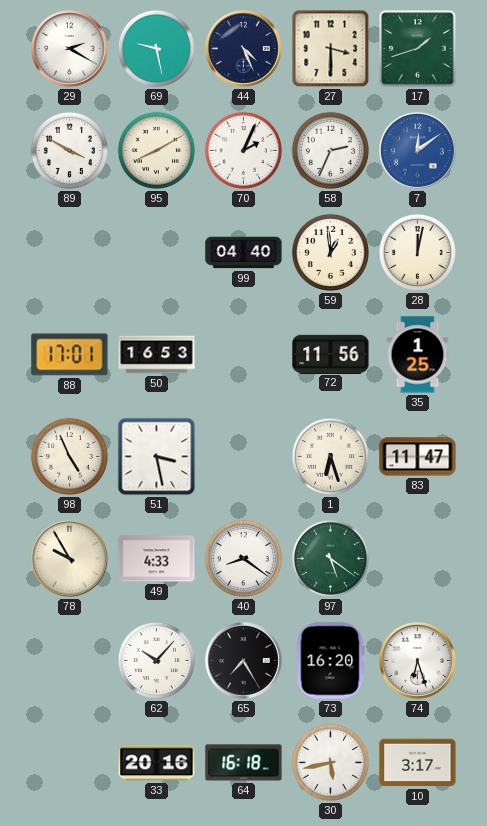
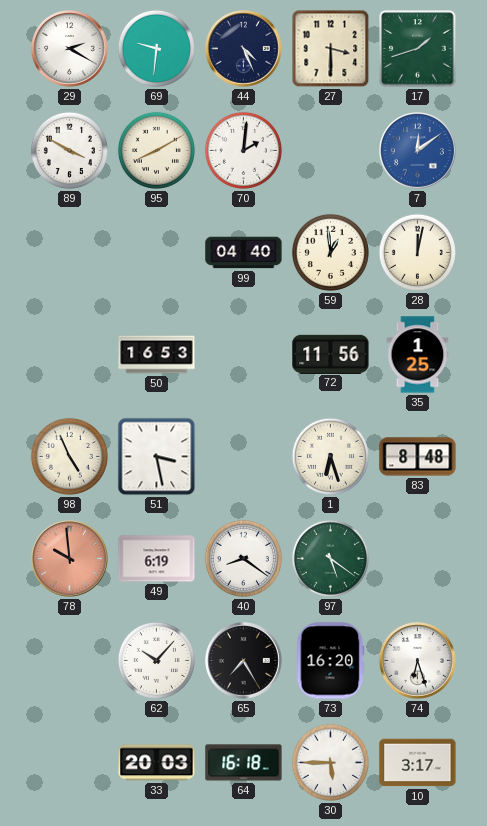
69: 9:28 -> 9:31 (156, 48)
70: 2:04 -> 2:01 (243, 150)
58: 2:34 -> none (330, 150)
88: 17:01 -> none (70, 355)
83: 11:47 -> 8:48 (418, 457)
78: 9:55 -> 9:59 (70, 559)
78 dial: cream -> salmon (70, 559)
49: 4:33 -> 6:19 (157, 559)
33: 20:16 -> 20:03 (157, 763)
30: 5:43 -> 5:45 (330, 762)
